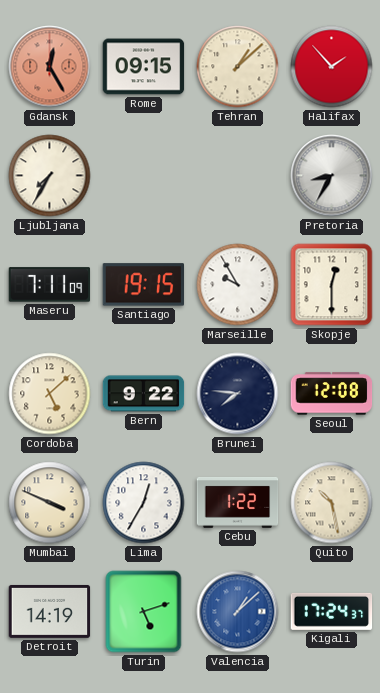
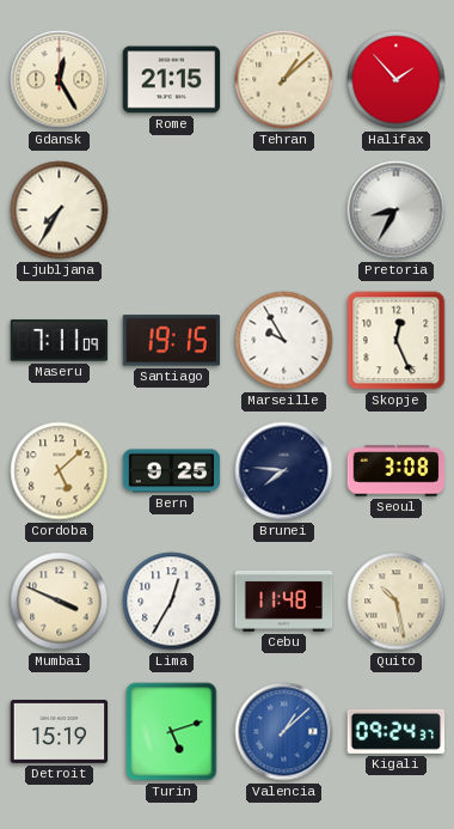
Gdansk dial: salmon -> cream (60, 80)
Rome: 09:15 -> 21:15 (172, 80)
Skopje: 12:30 -> 12:26 (397, 341)
Bern: 9:22 -> 9:25 (172, 471)
Seoul: 12:08 -> 3:08 (397, 471)
Cebu: 1:22 -> 11:48 (284, 601)
Detroit: 14:19 -> 15:19 (60, 731)
Kigali: 17:24 -> 09:24 (397, 731)
